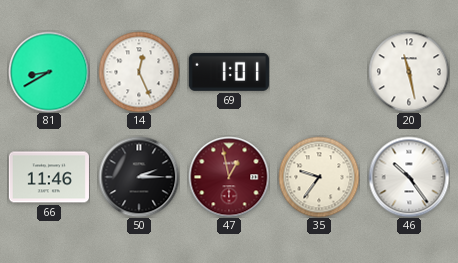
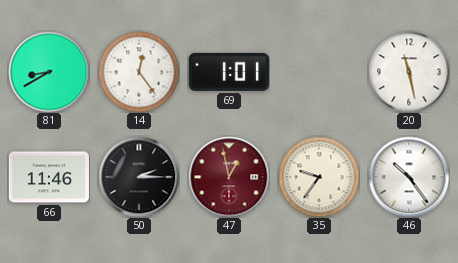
14: 12:26 -> 12:24 (139, 72)
